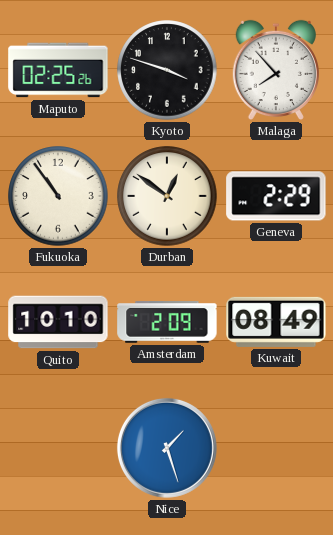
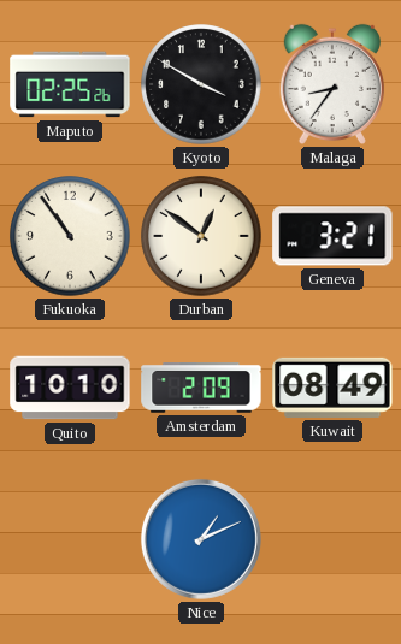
Kyoto: 3:48 -> 3:50 (201, 84)
Malaga: 7:53 -> 8:36 (332, 84)
Geneva: 2:29 -> 3:21 (332, 236)
Nice: 1:27 -> 1:11 (201, 539)
